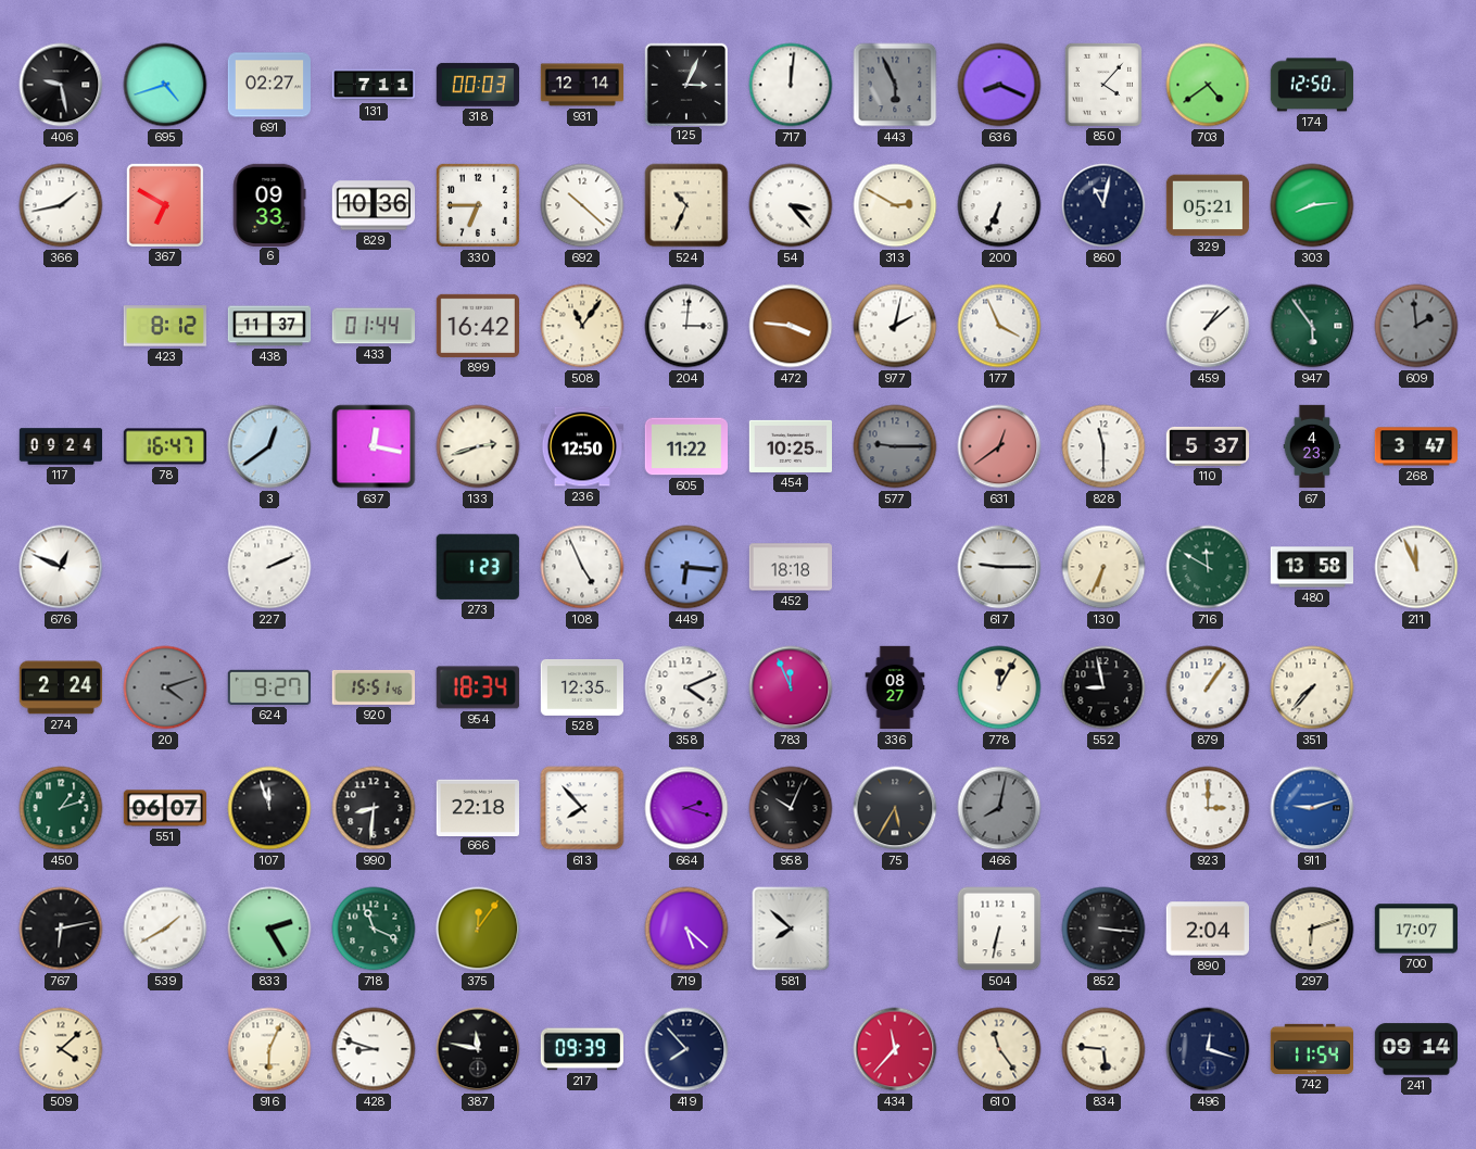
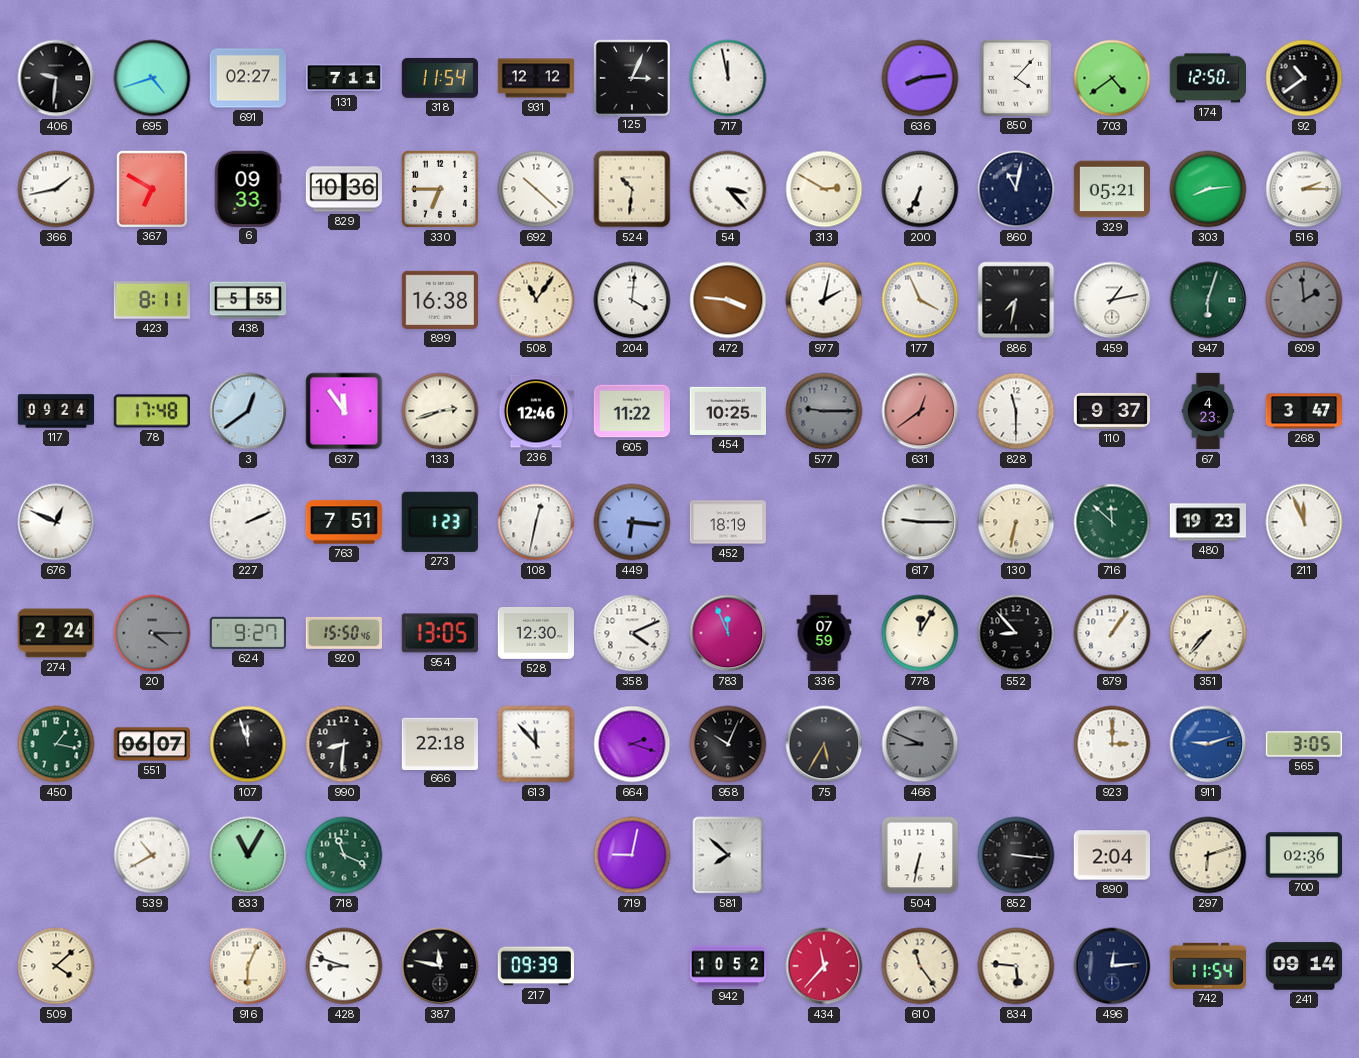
406: 9:28 -> 9:31 (56, 78)
318: 00:03 -> 11:54 (439, 78)
931: 12:14 -> 12:12 (536, 78)
717: 12:01 -> 11:58 (728, 78)
443: 5:56 -> none (895, 85)
636: 8:19 -> 8:14 (920, 78)
92: none -> 10:39 (1304, 78)
524: 10:34 -> 10:31 (632, 189)
516: none -> 2:15 (1304, 189)
423: 8:12 -> 8:11 (151, 300)
438: 11:37 -> 5:55 (248, 300)
433: 01:44 -> none (373, 326)
899: 16:42 -> 16:38 (439, 300)
204: 3:01 -> 4:01 (632, 300)
886: none -> 7:32 (1016, 300)
459: 1:08 -> 1:13 (1112, 300)
947: 5:54 -> 6:03 (1208, 300)
78: 16:47 -> 17:48 (151, 411)
637: 12:17 -> 11:54 (344, 411)
236: 12:50 -> 12:46 (535, 411)
110: 5:37 -> 9:37 (1111, 411)
763: none -> 7:51 (344, 522)
108: 4:56 -> 12:32 (536, 522)
452: 18:18 -> 18:19 (727, 522)
130: 6:34 -> 6:32 (1016, 522)
716: 11:50 -> 11:52 (1112, 522)
480: 13:58 -> 19:23 (1207, 522)
20: 4:12 -> 4:15 (152, 633)
920: 15:51 -> 15:50 (344, 633)
954: 18:34 -> 13:05 (440, 633)
528: 12:35 -> 12:30 (535, 634)
336: 08:27 -> 07:59 (824, 633)
552: 8:58 -> 8:53 (1016, 633)
450: 1:12 -> 1:17 (56, 744)
613: 7:53 -> 11:53 (536, 744)
466: 8:02 -> 8:49 (920, 744)
565: none -> 3:05 (1303, 744)
767: 6:13 -> none (61, 929)
539: 1:40 -> 10:40 (152, 855)
833: 2:25 -> 11:05 (248, 855)
375: 12:06 -> none (478, 929)
719: 5:22 -> 9:02 (632, 855)
700: 17:07 -> 02:36 (1303, 855)
419: 7:53 -> none (686, 1049)
942: none -> 10:52 (728, 966)
496: 12:18 -> 12:14 (1112, 966)
